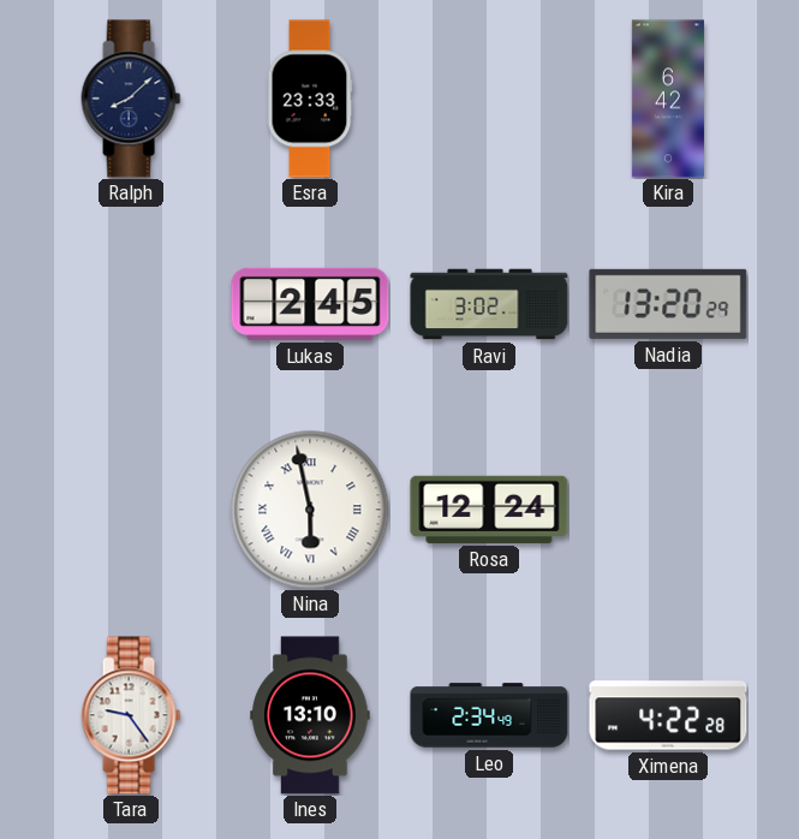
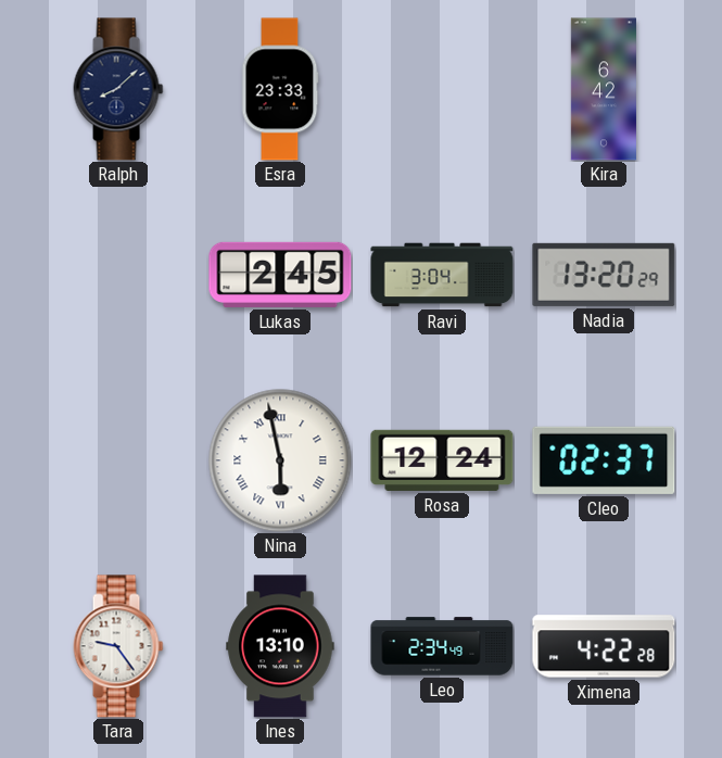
Ravi: 3:02 -> 3:04 (442, 275)
Cleo: none -> 02:37 (604, 460)
